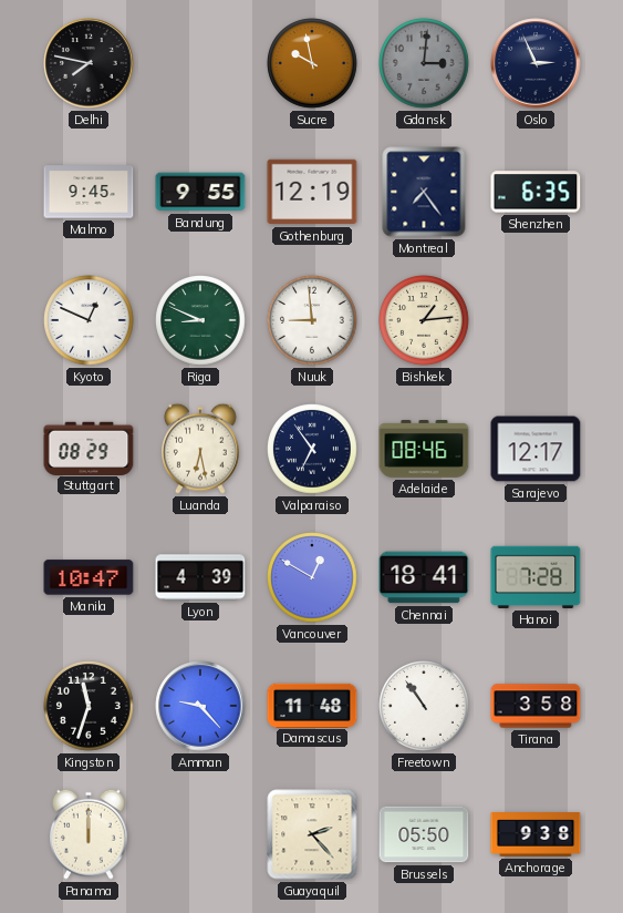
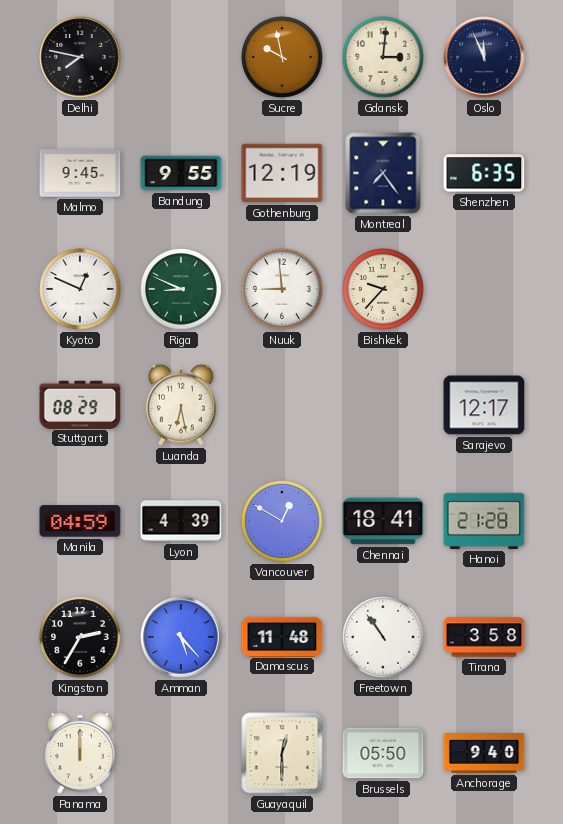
Gdansk dial: grey -> cream (383, 57)
Oslo: 2:56 -> 11:56 (484, 57)
Bishkek: 1:14 -> 9:37 (383, 289)
Valparaiso: 6:54 -> none (312, 449)
Adelaide: 08:46 -> none (424, 449)
Manila: 10:47 -> 04:59 (80, 521)
Hanoi: 7:28 -> 21:28 (484, 521)
Kingston: 11:33 -> 2:35 (80, 637)
Amman: 9:23 -> 5:23 (181, 637)
Guayaquil: 2:23 -> 12:30 (282, 753)
Anchorage: 9:38 -> 9:40 (484, 753)
